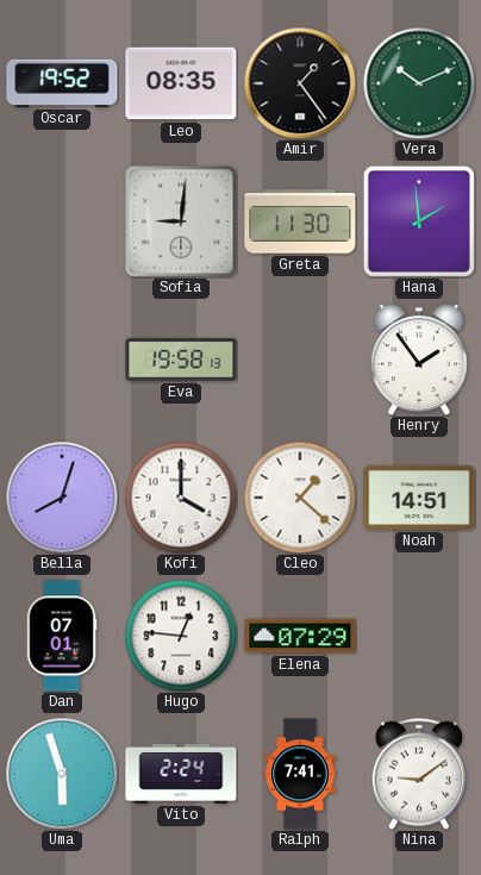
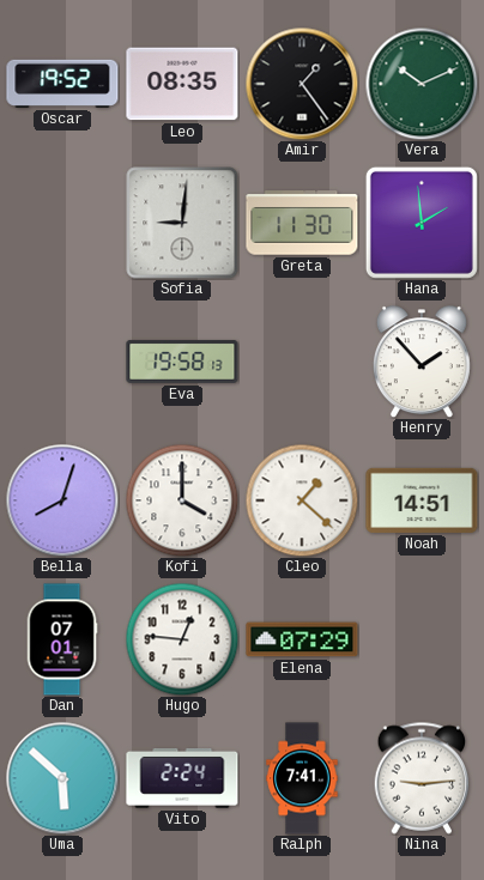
Henry: 1:54 -> 1:53 (422, 362)
Uma: 5:57 -> 5:52 (62, 778)
Nina: 9:09 -> 9:14 (422, 778)
